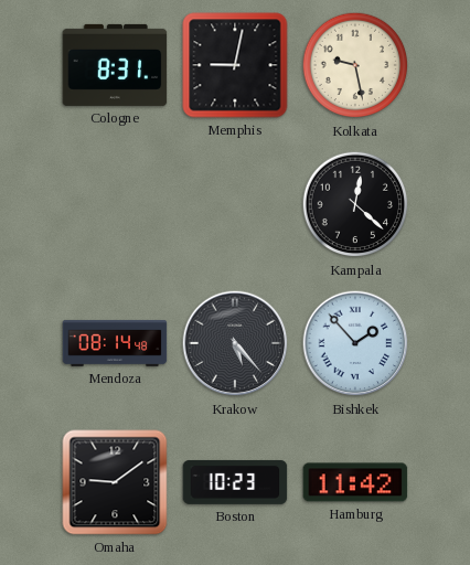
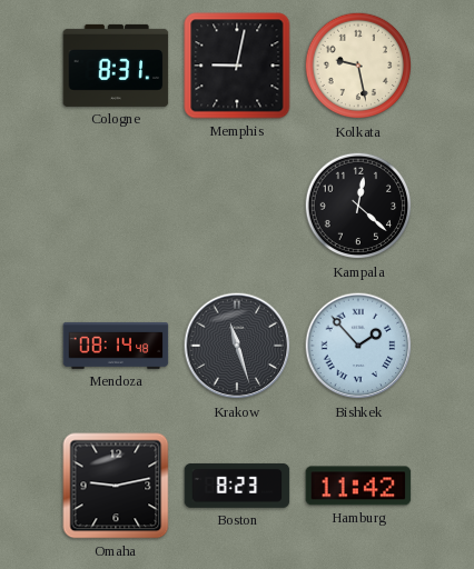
Krakow: 5:23 -> 11:27 (237, 346)
Omaha: 9:09 -> 9:13 (116, 486)
Boston: 10:23 -> 8:23 (237, 486)
